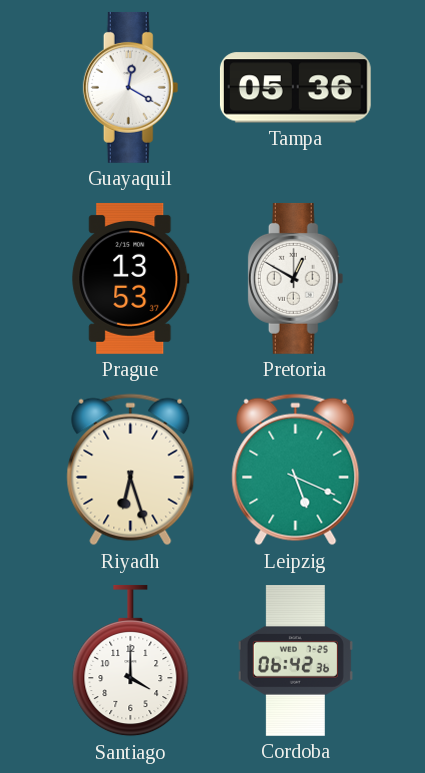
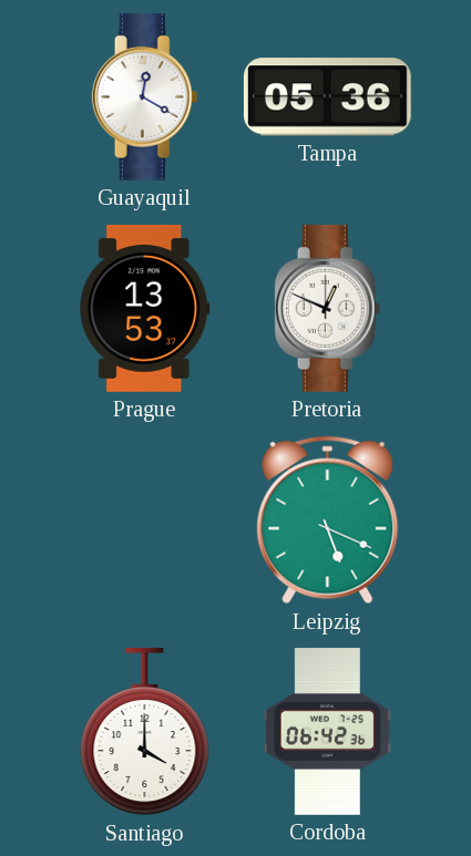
Pretoria: 12:50 -> 12:49 (328, 308)
Riyadh: 6:27 -> none (131, 470)
